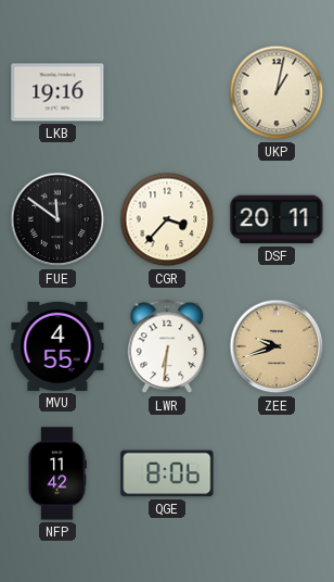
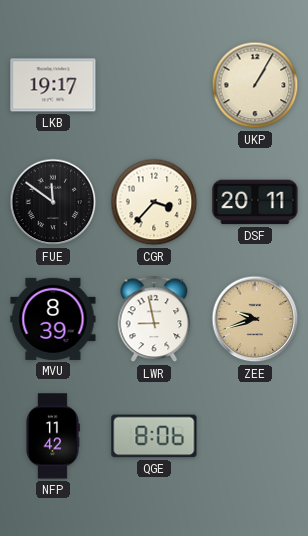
LKB: 19:16 -> 19:17 (53, 85)
UKP: 1:02 -> 1:05 (255, 85)
MVU: 4:55 -> 8:39 (53, 319)
LWR: 6:31 -> 8:58 (154, 319)
